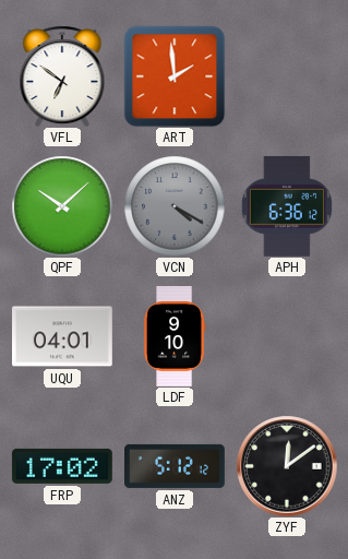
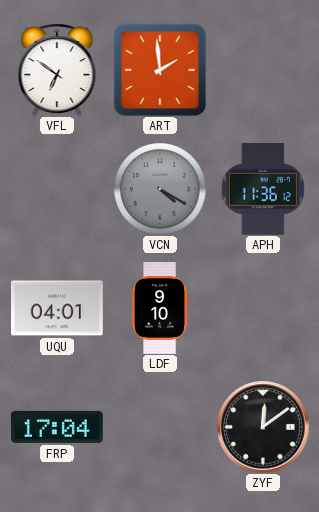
QPF: 10:08 -> none (62, 206)
APH: 6:36 -> 11:36 (263, 189)
FRP: 17:02 -> 17:04 (57, 427)
ANZ: 5:12 -> none (176, 466)
